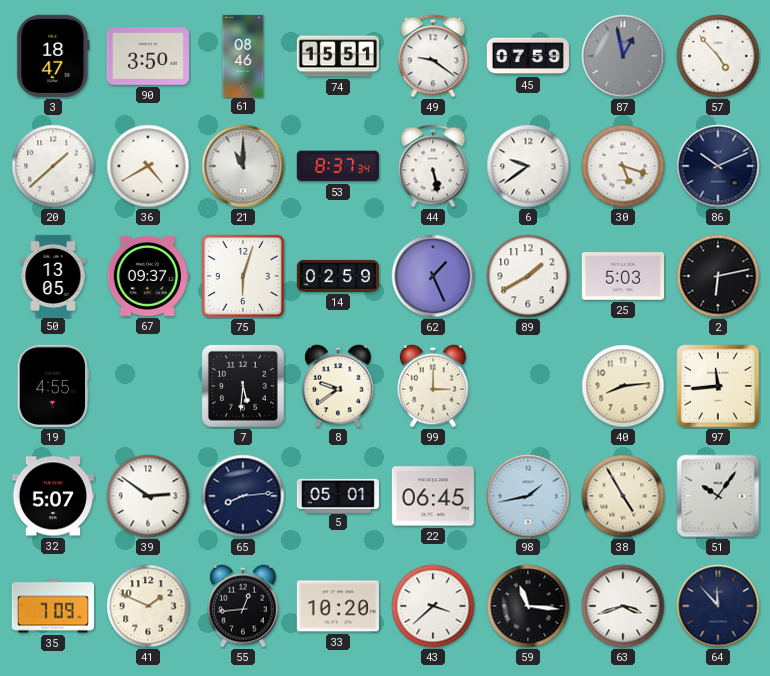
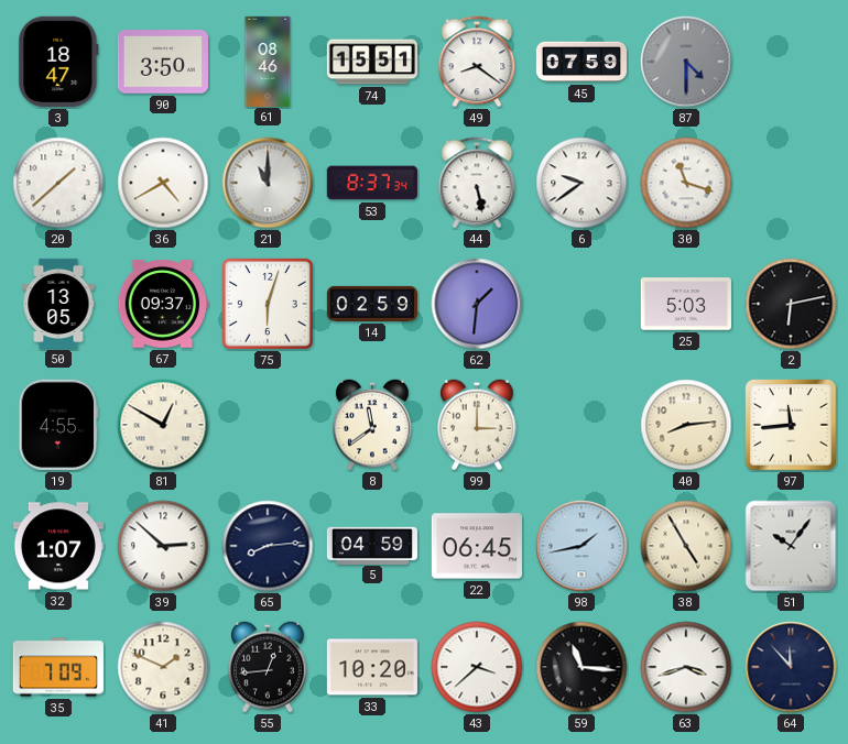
49: 9:21 -> 8:21 (477, 62)
87: 12:58 -> 4:30 (686, 62)
57: 4:53 -> none (718, 56)
30: 5:18 -> 11:18 (686, 183)
86: 10:11 -> none (718, 166)
62: 1:26 -> 1:31 (477, 304)
89: 1:40 -> none (528, 276)
81: none -> 12:50 (163, 425)
7: 5:31 -> none (243, 386)
8: 9:39 -> 11:39 (372, 425)
32: 5:07 -> 1:07 (58, 546)
39: 2:51 -> 2:52 (163, 546)
5: 05:01 -> 04:59 (372, 545)
